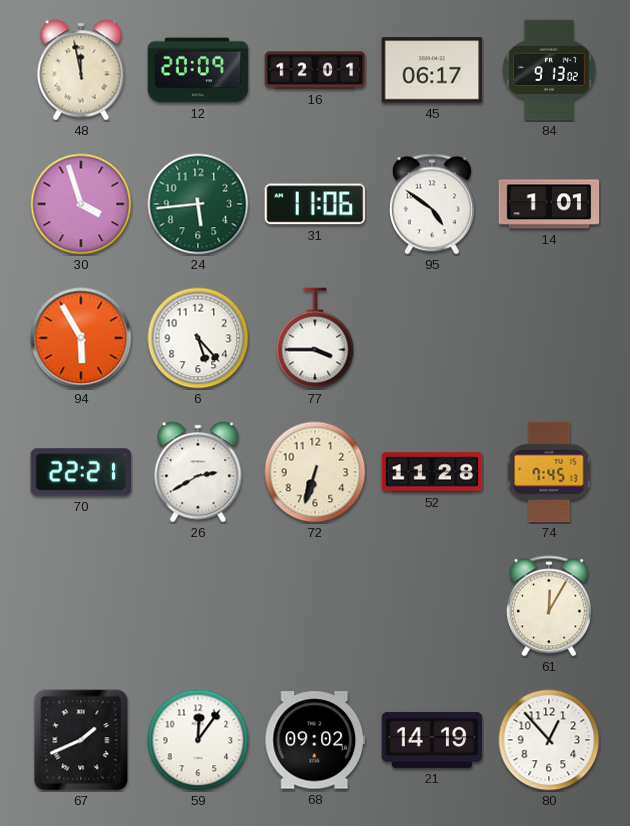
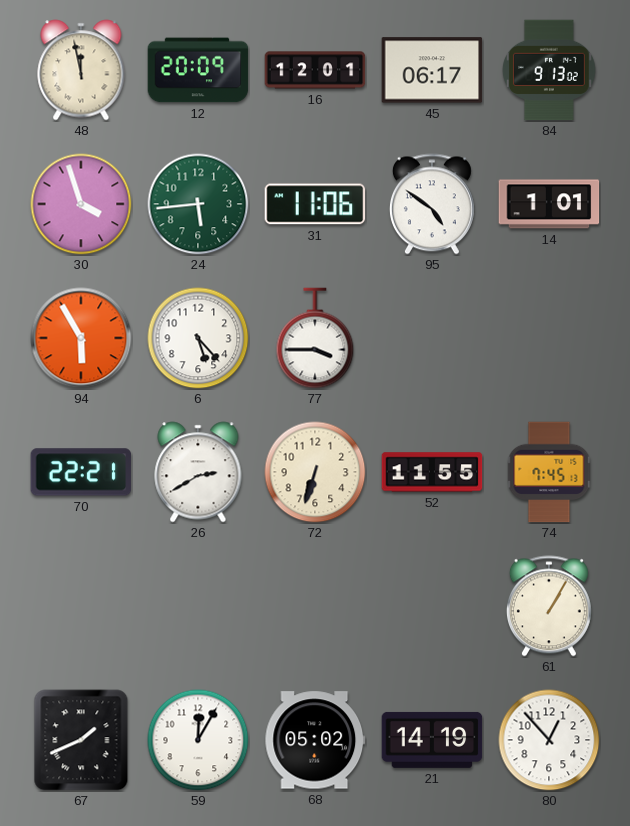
52: 11:28 -> 11:55 (432, 472)
61: 12:05 -> 1:05 (549, 606)
59: 12:06 -> 12:05 (198, 740)
68: 09:02 -> 05:02 (315, 740)
